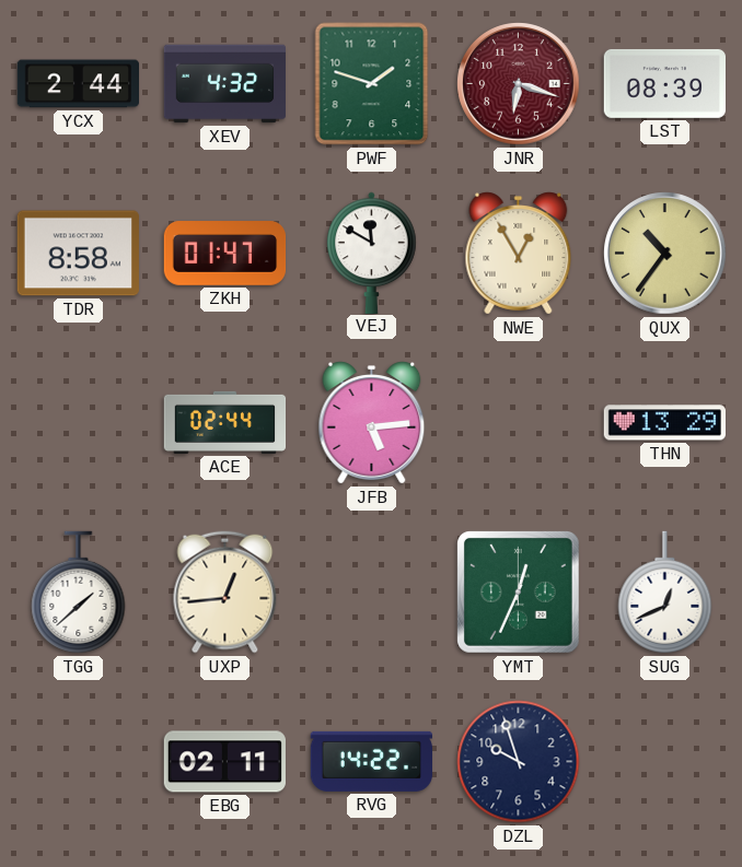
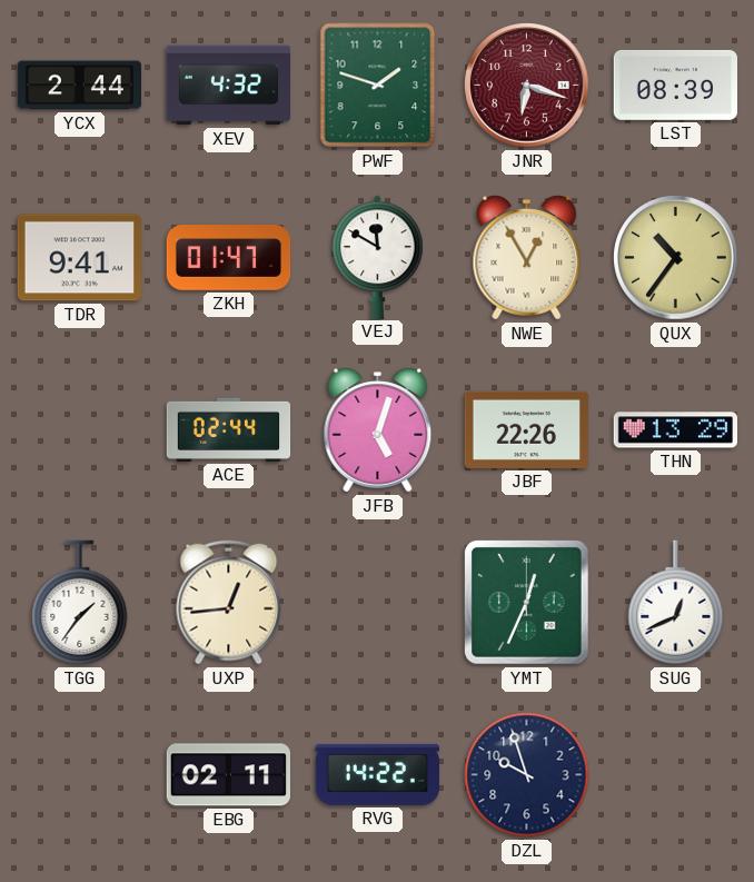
TDR: 8:58 -> 9:41 (79, 258)
JFB: 5:14 -> 5:03 (378, 430)
JBF: none -> 22:26 (526, 429)
TGG: 1:38 -> 1:36 (80, 603)
